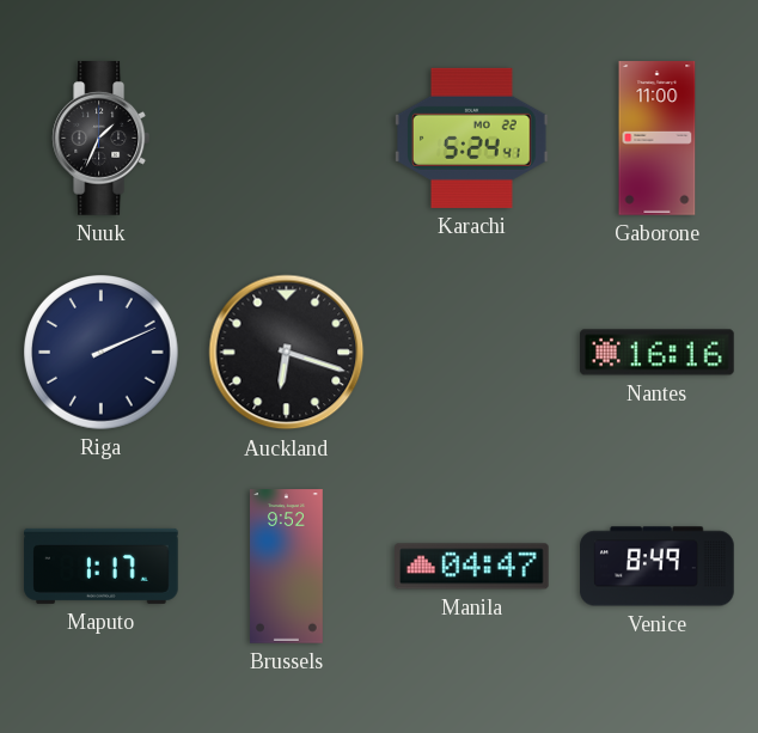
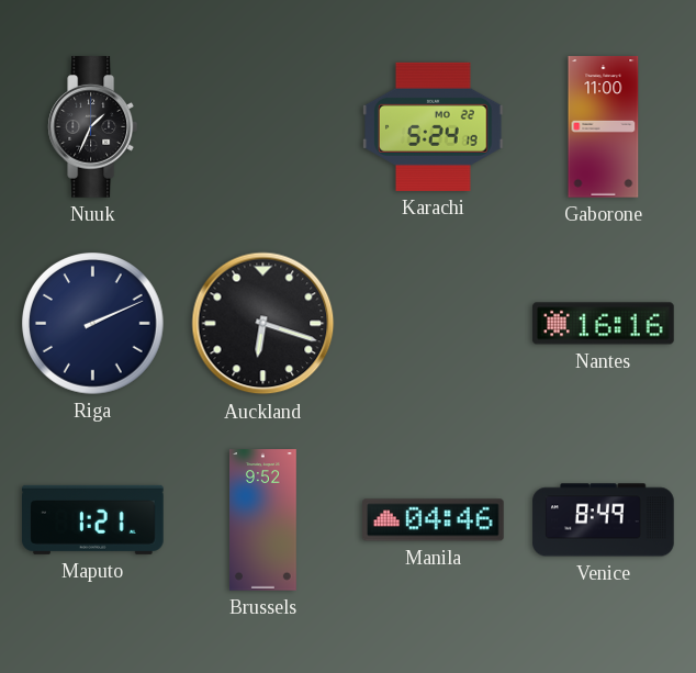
Karachi: 5:24:41 -> 5:24:19 (434, 126)
Maputo: 1:17 -> 1:21 (93, 519)
Manila: 04:47 -> 04:46 (434, 520)
